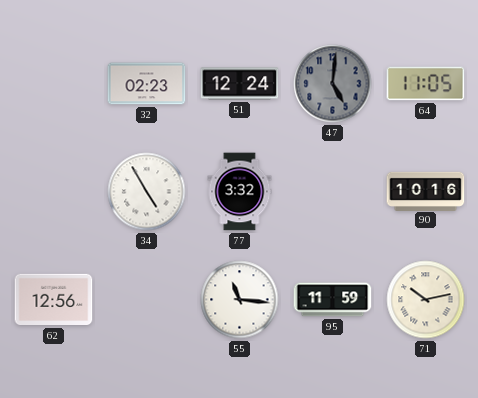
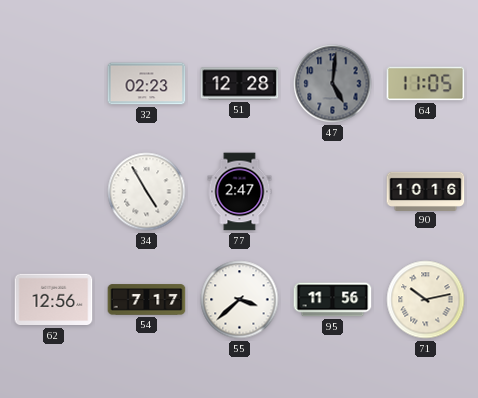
51: 12:24 -> 12:28 (240, 84)
77: 3:32 -> 2:47 (240, 192)
54: none -> 7:17 (147, 300)
55: 11:16 -> 3:38 (240, 300)
95: 11:59 -> 11:56 (333, 300)
